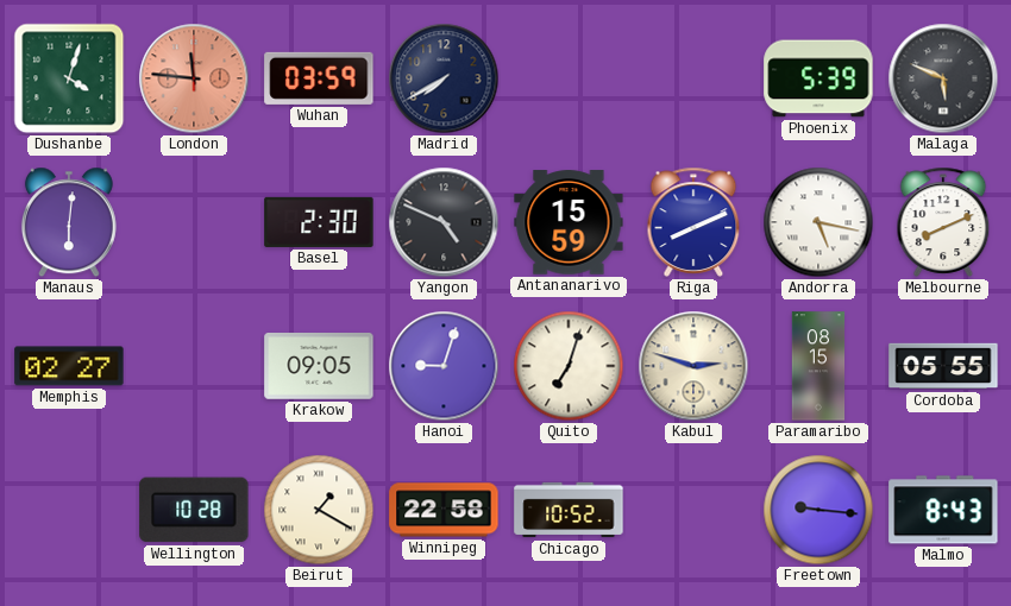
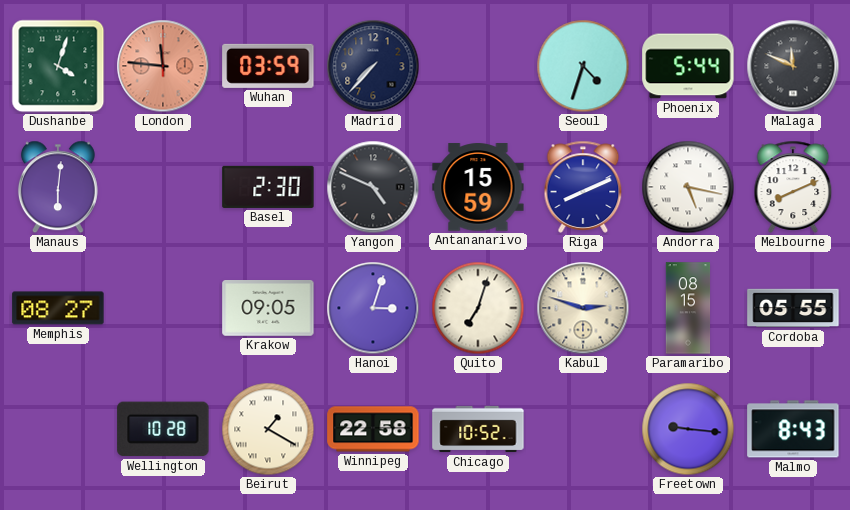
Madrid: 7:40 -> 7:37 (373, 66)
Seoul: none -> 4:33 (583, 66)
Phoenix: 5:39 -> 5:44 (688, 66)
Malaga: 5:49 -> 11:49 (793, 66)
Memphis: 02:27 -> 08:27 (58, 308)
Hanoi: 9:03 -> 3:03 (373, 308)
